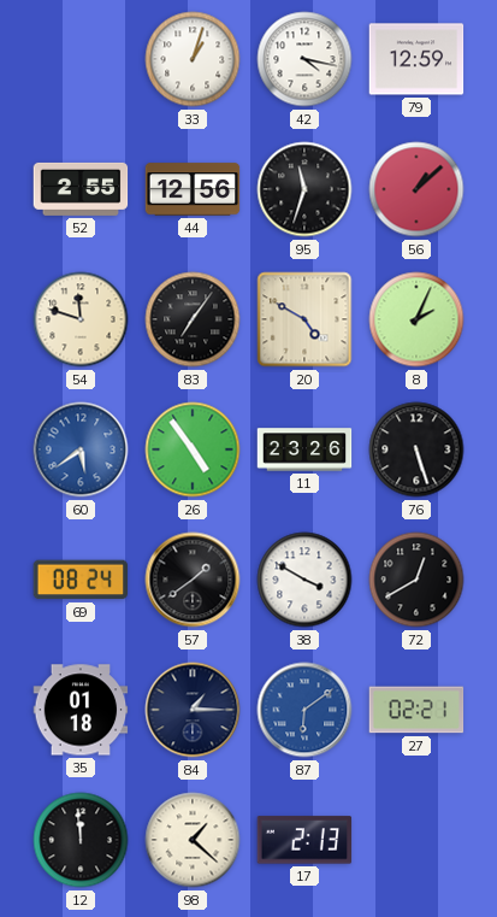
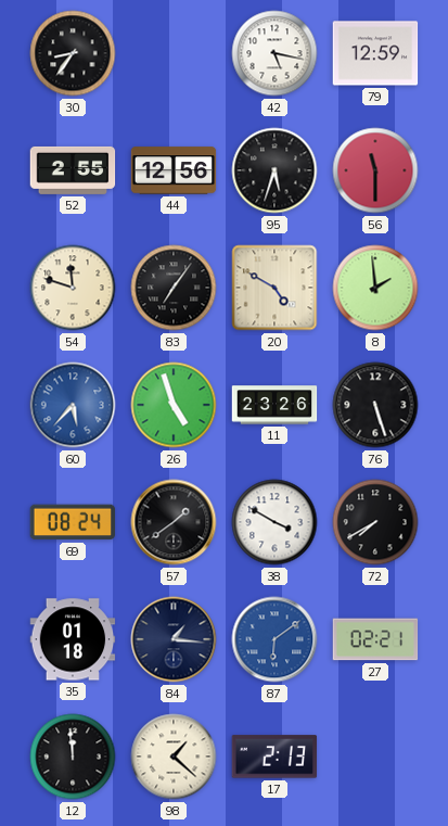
30: none -> 8:36 (73, 53)
33: 1:03 -> none (193, 59)
42: 4:17 -> 5:17 (274, 53)
95: 11:33 -> 5:33 (274, 170)
56: 1:08 -> 11:30 (375, 170)
8: 2:04 -> 1:59 (375, 288)
60: 5:39 -> 5:37 (73, 405)
26: 4:54 -> 4:57 (174, 405)
72: 12:40 -> 7:40 (375, 522)
84: 1:15 -> 1:16 (174, 639)
